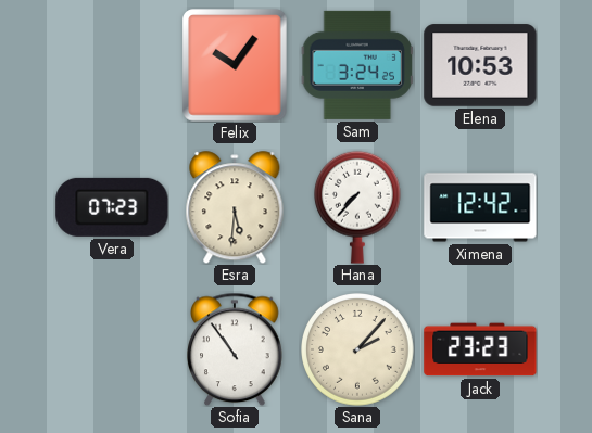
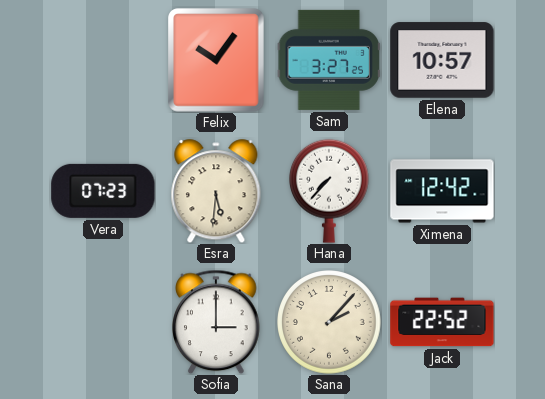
Sam: 3:24 -> 3:27 (328, 60)
Elena: 10:53 -> 10:57 (442, 60)
Sofia: 10:54 -> 3:00 (217, 322)
Jack: 23:23 -> 22:52 (442, 322)
